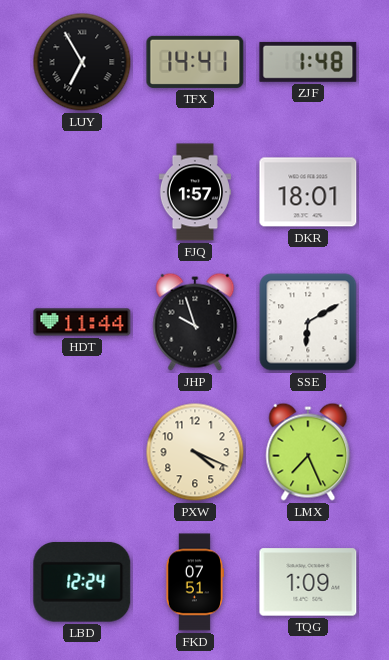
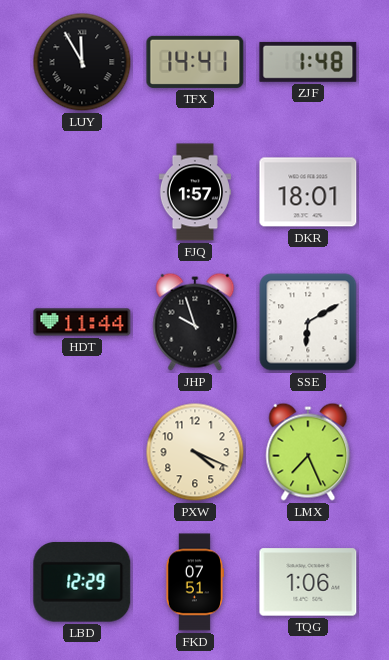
LUY: 6:55 -> 11:55 (82, 62)
LBD: 12:24 -> 12:29 (82, 582)
TQG: 1:09 -> 1:06 (308, 582)
